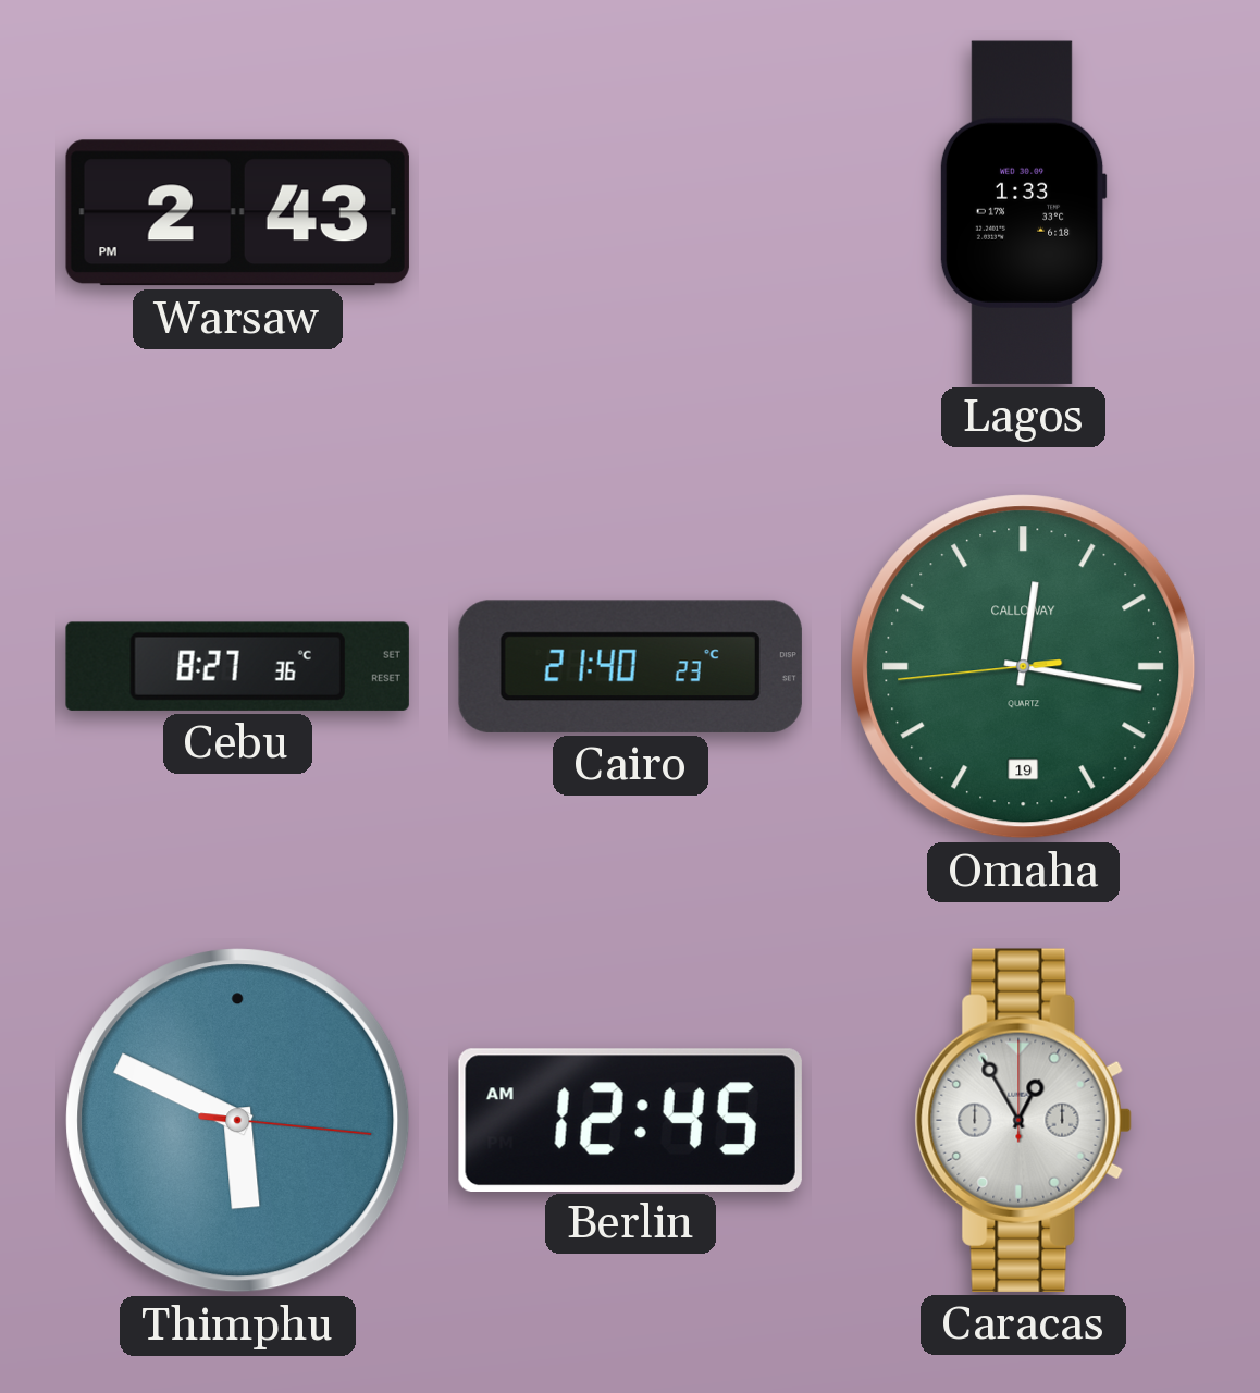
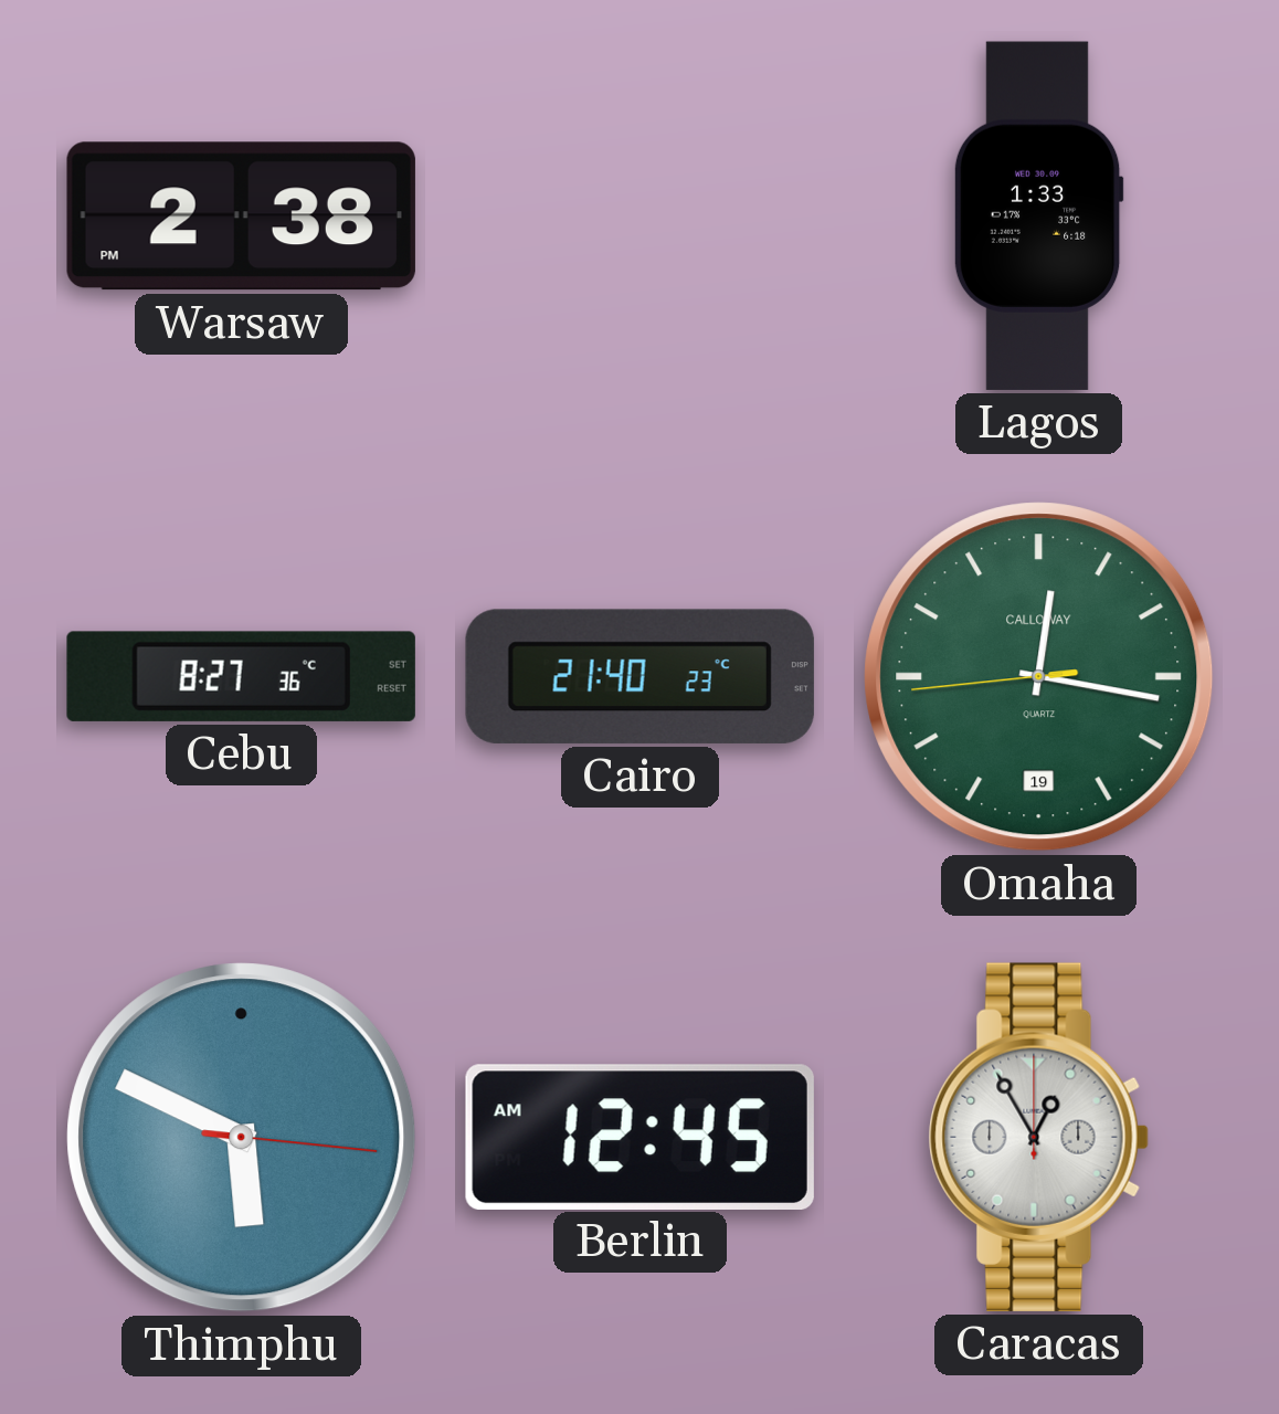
Warsaw: 2:43 -> 2:38 (241, 217)
